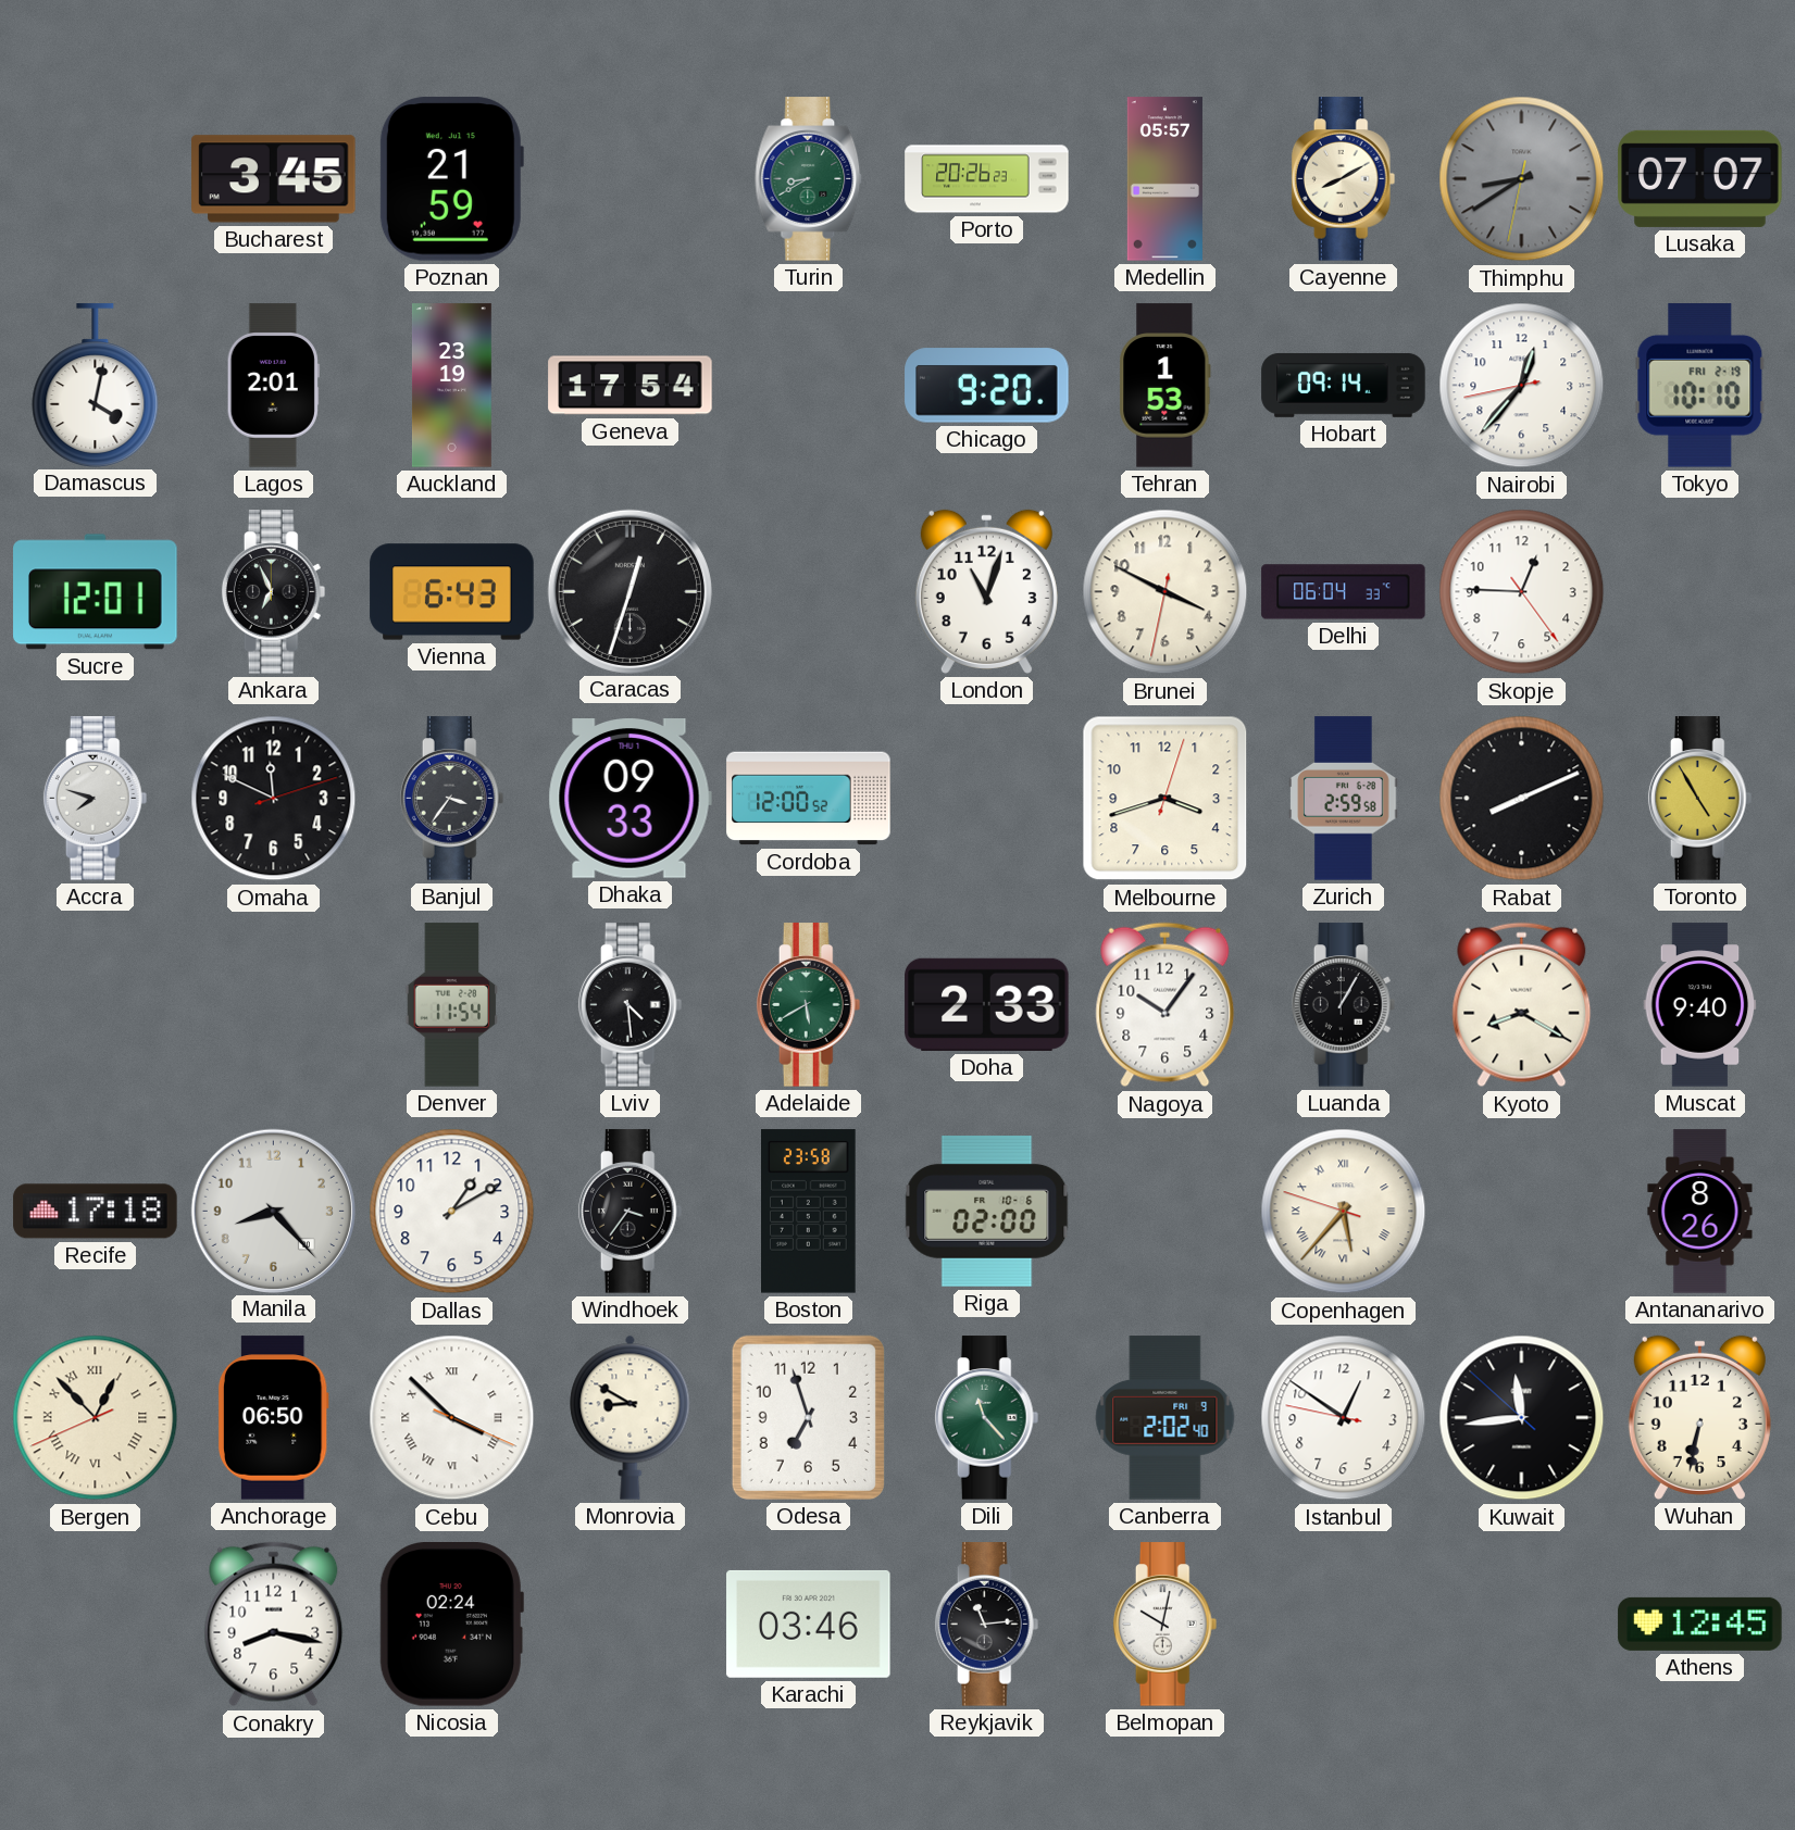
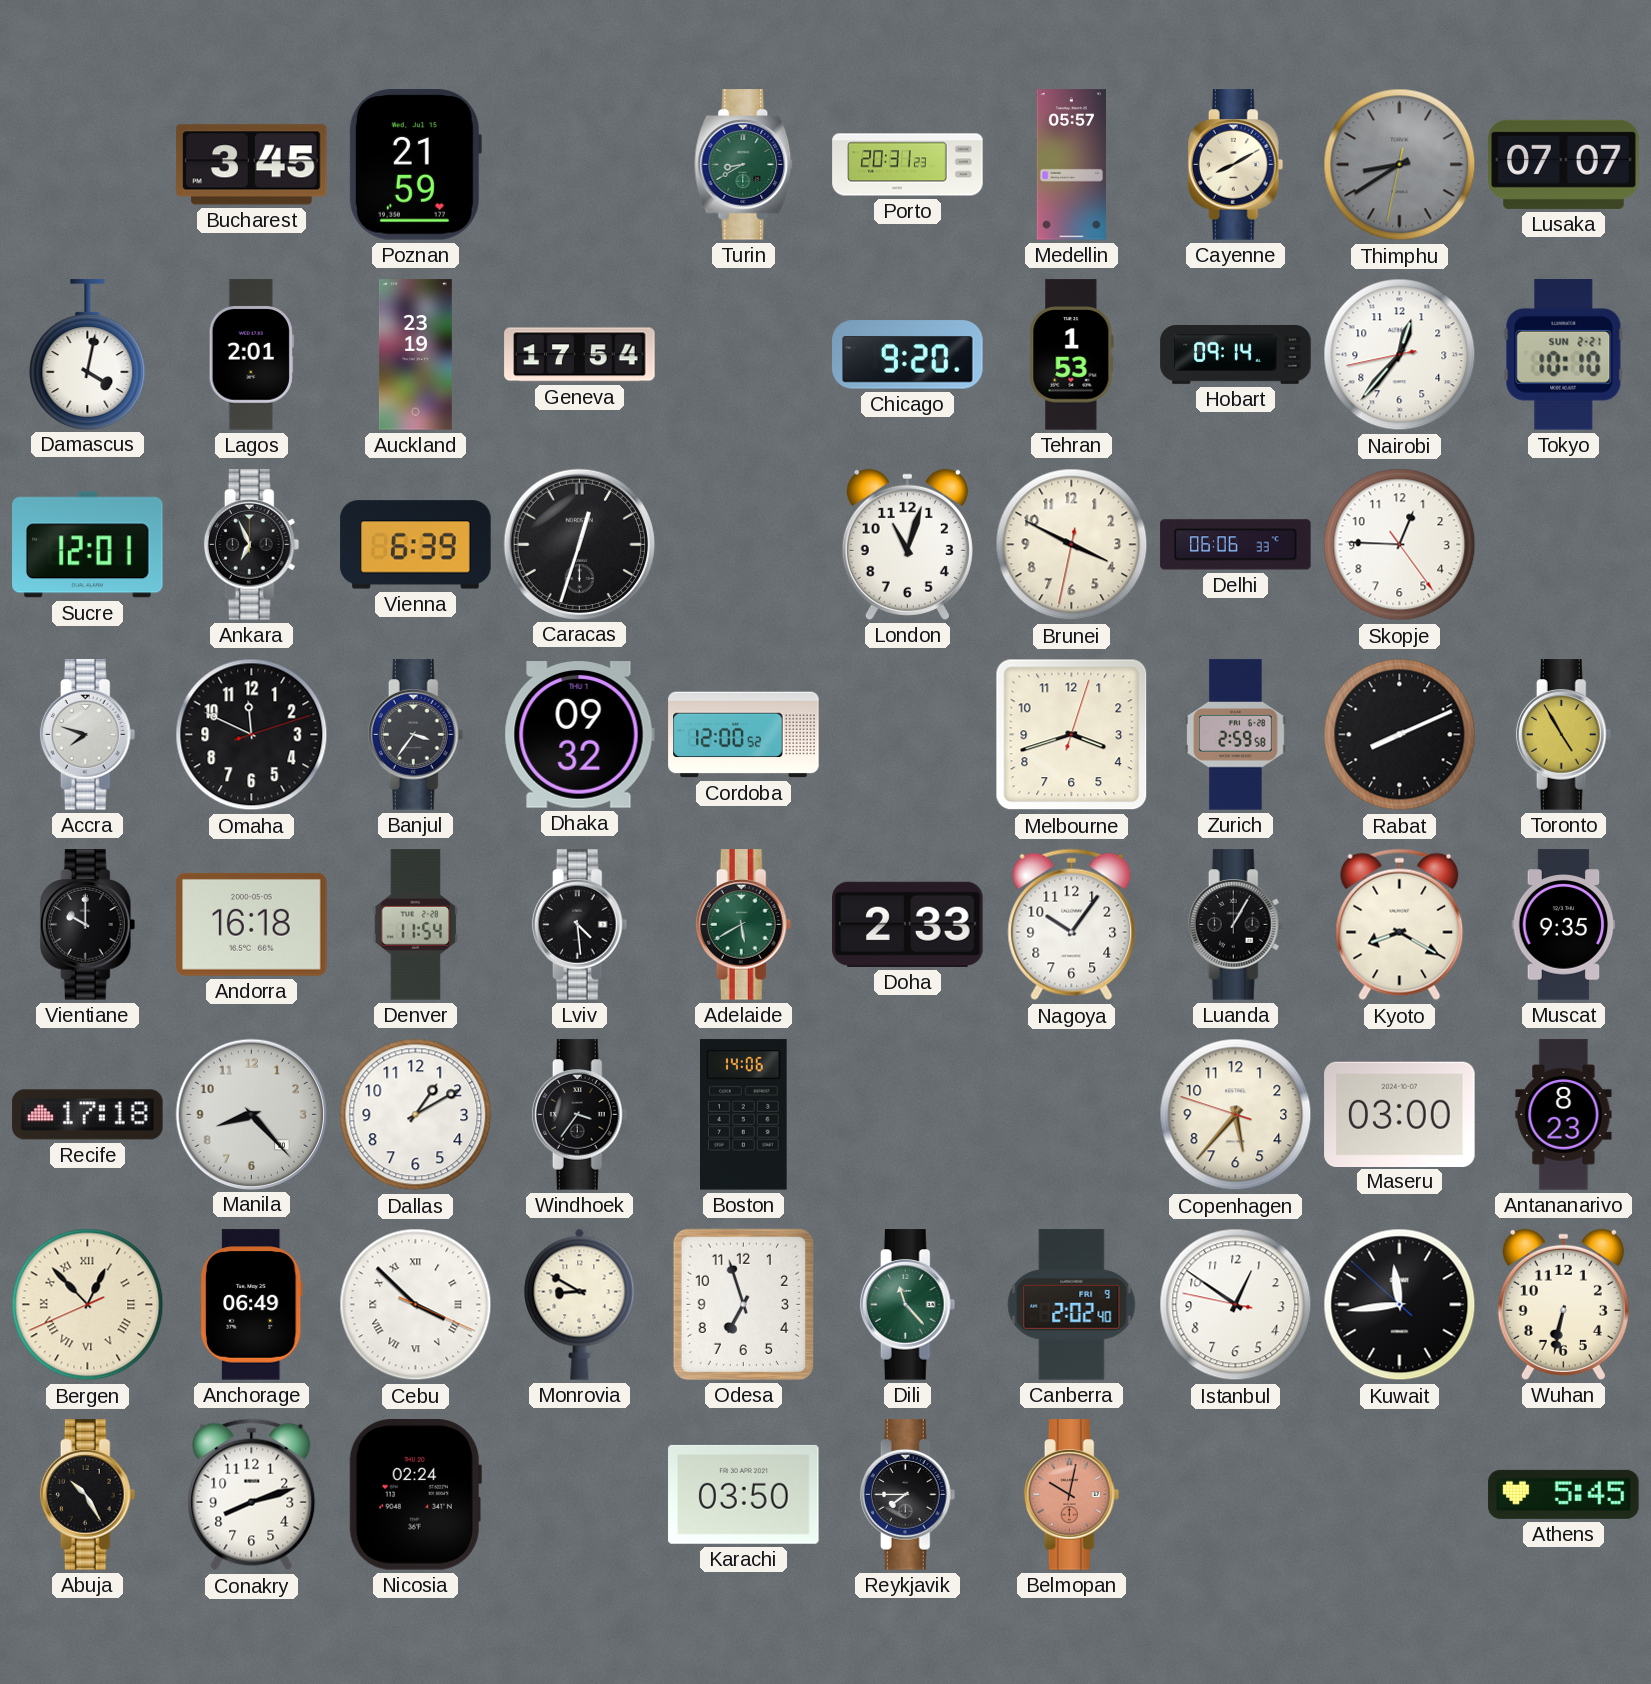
Porto: 20:26 -> 20:31 (908, 165)
Tokyo date: FRI 2-19 -> SUN 2-21 (1564, 355)
Vienna: 6:43 -> 6:39 (416, 545)
Delhi: 06:04 -> 06:06 (1236, 545)
Dhaka: 09:33 -> 09:32 (579, 735)
Vientiane: none -> 10:00 (88, 925)
Andorra: none -> 16:18 (252, 924)
Muscat: 9:40 -> 9:35 (1564, 925)
Boston: 23:58 -> 14:06 (744, 1115)
Riga: 02:00 -> none (987, 1211)
Copenhagen numerals: Roman -> Arabic (1236, 1115)
Maseru: none -> 03:00 (1400, 1114)
Antananarivo: 8:26 -> 8:23 (1564, 1115)
Anchorage: 06:50 -> 06:49 (251, 1305)
Abuja: none -> 10:25 (88, 1495)
Conakry: 8:17 -> 8:12 (252, 1495)
Karachi: 03:46 -> 03:50 (744, 1494)
Reykjavik: 11:14 -> 7:45 (908, 1495)
Belmopan dial: white -> salmon (1072, 1495)
Athens: 12:45 -> 5:45 (1564, 1494)
